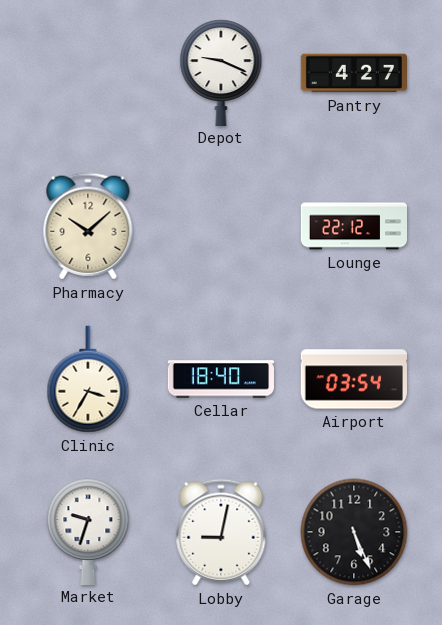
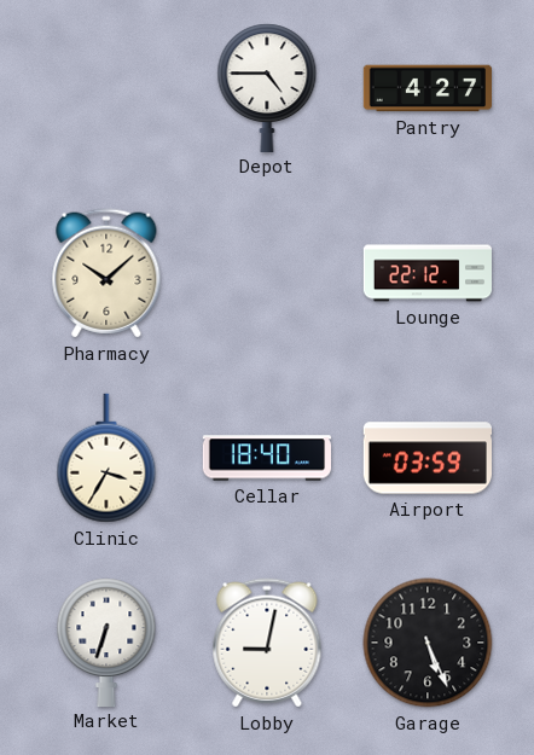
Depot: 9:19 -> 4:45 (267, 87)
Airport: 03:54 -> 03:59 (426, 458)
Market: 9:33 -> 6:33 (106, 641)
